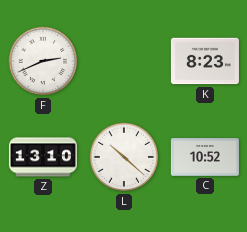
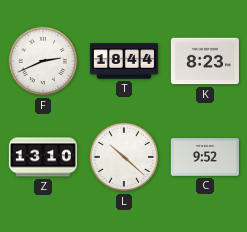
T: none -> 18:44 (124, 61)
C: 10:52 -> 9:52 (205, 157)
